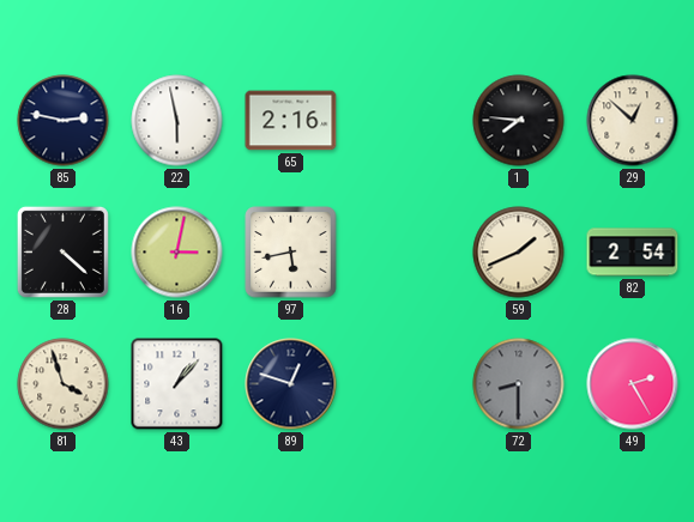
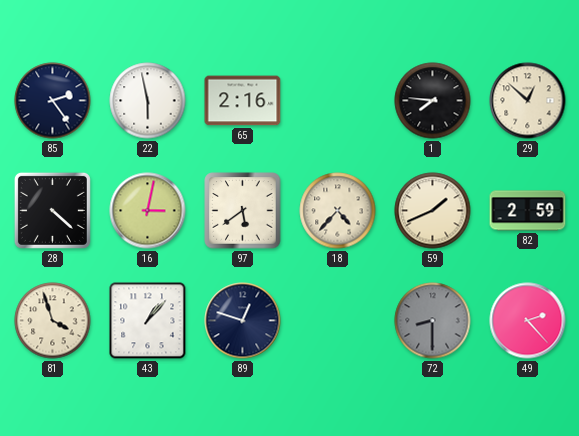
85: 2:47 -> 2:24 (53, 101)
97: 5:43 -> 5:39 (243, 211)
18: none -> 4:37 (338, 211)
82: 2:54 -> 2:59 (528, 211)
49: 2:25 -> 2:23 (528, 321)
